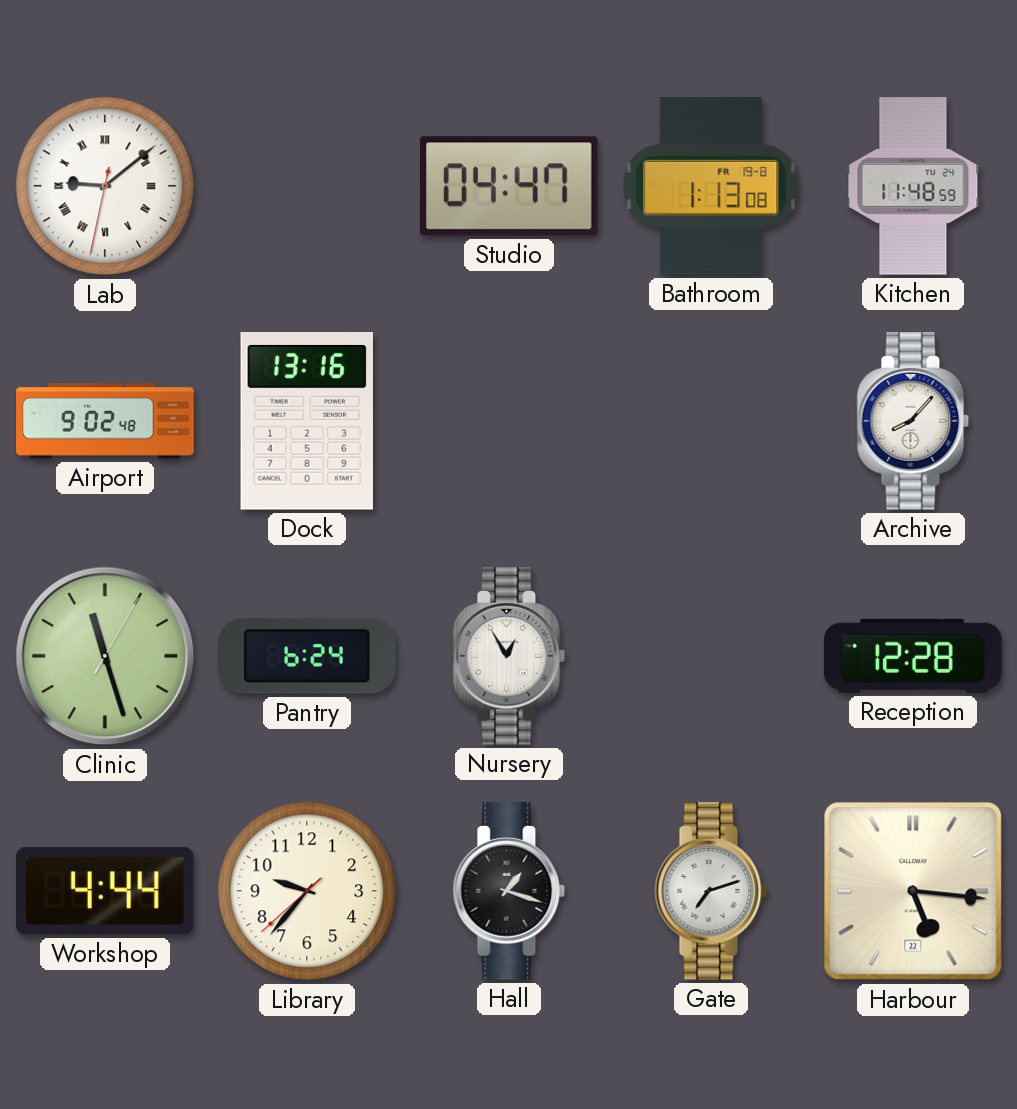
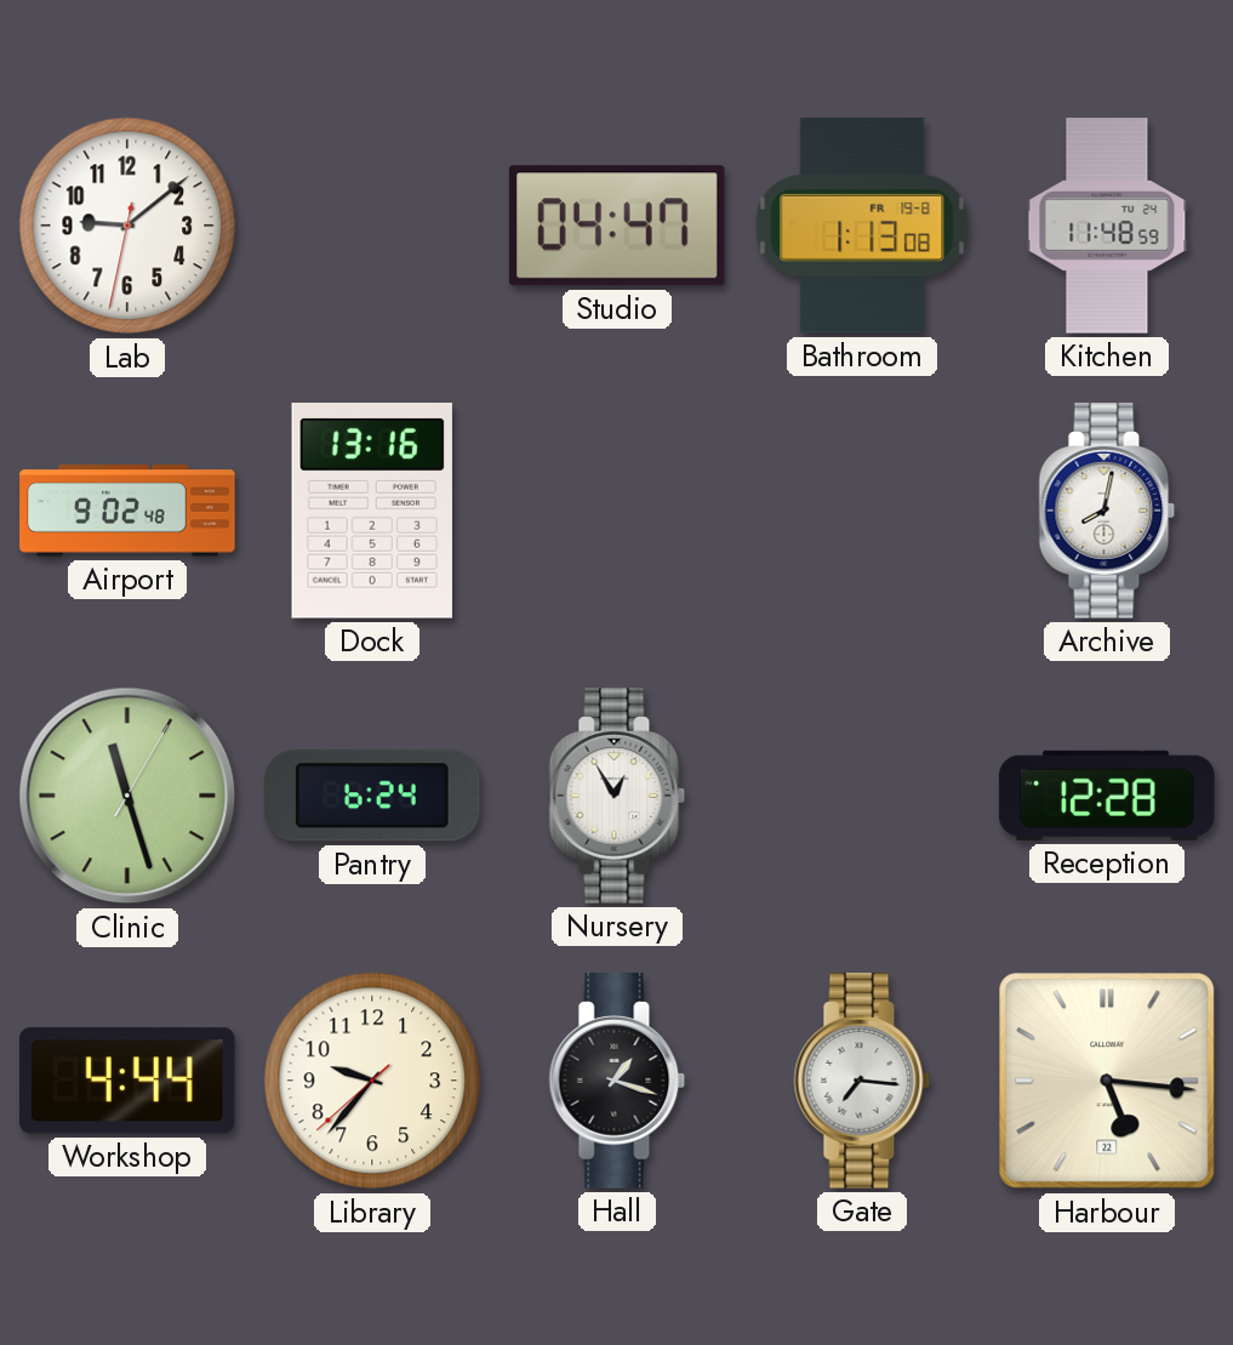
Lab numerals: Roman -> Arabic (127, 226)
Archive: 8:07 -> 8:02 (1107, 511)
Gate: 7:12 -> 7:16 (862, 1081)
